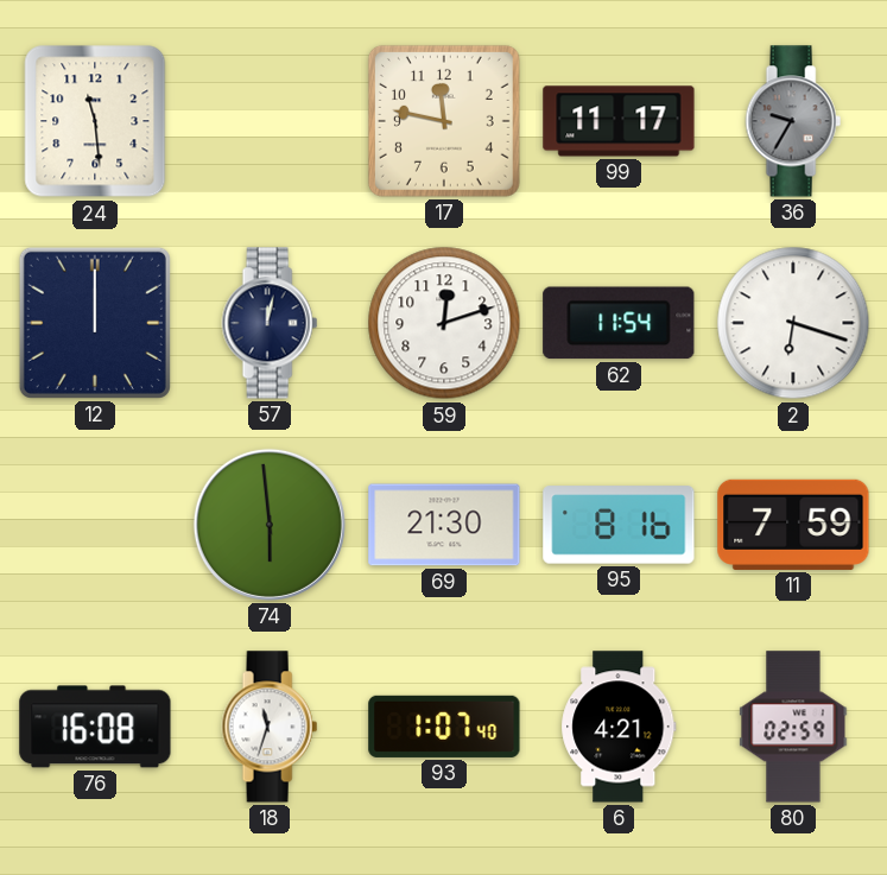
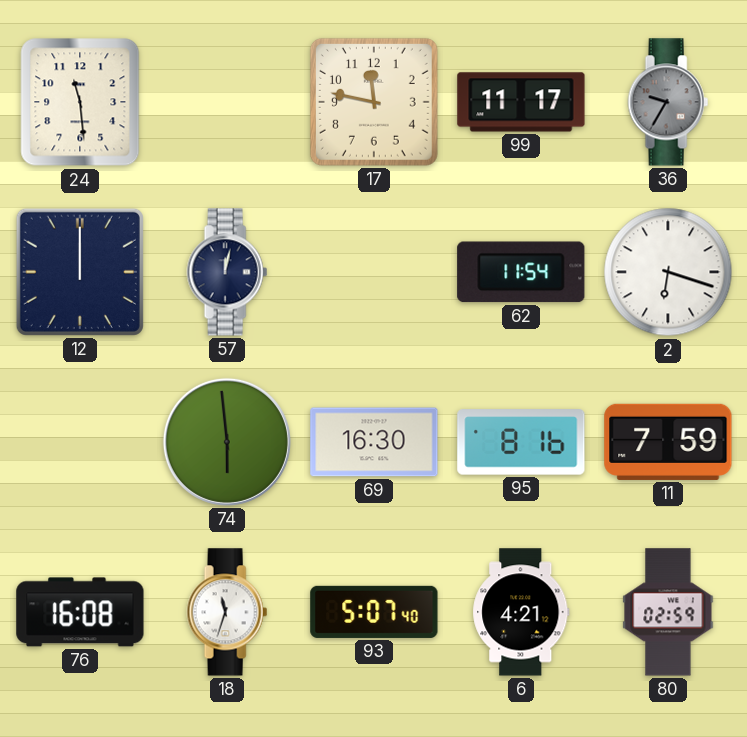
59: 12:12 -> none (444, 323)
69: 21:30 -> 16:30 (374, 442)
93: 1:07 -> 5:07 (374, 612)
